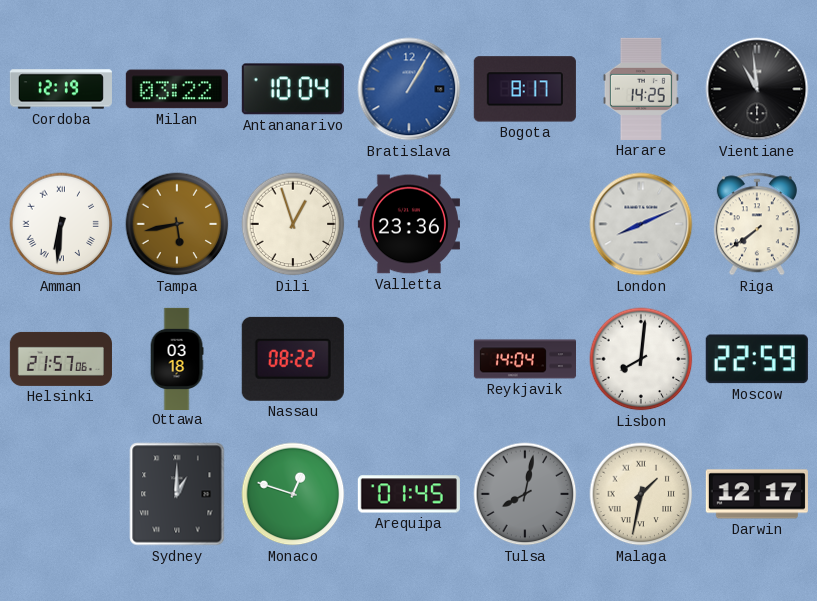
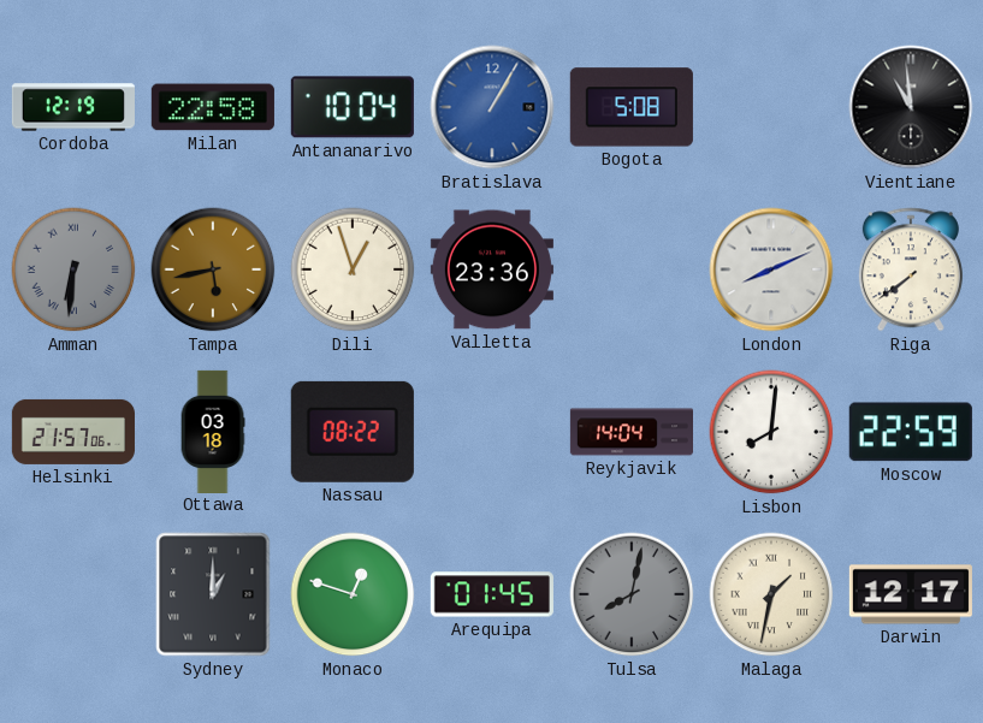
Milan: 03:22 -> 22:58 (213, 107)
Bogota: 8:17 -> 5:08 (632, 107)
Harare: 14:25 -> none (641, 89)
Amman dial: white -> grey (73, 269)
